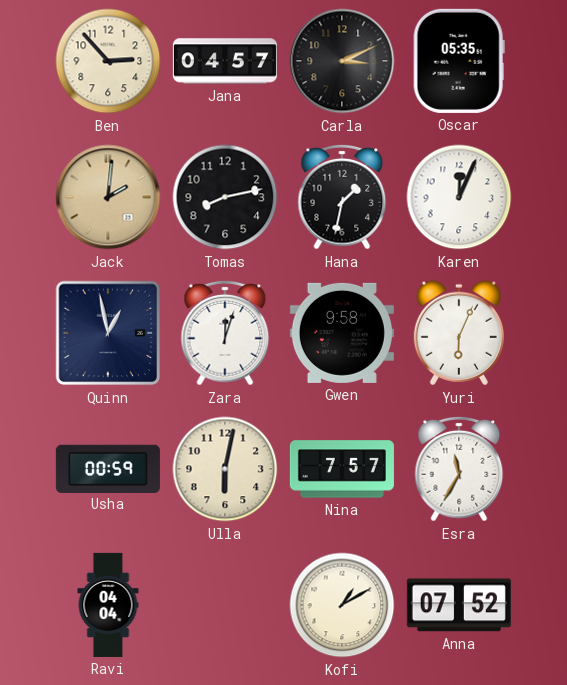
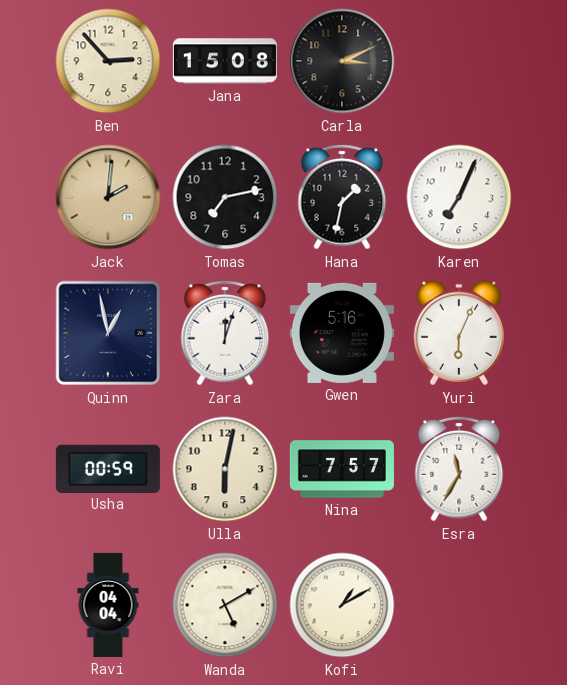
Jana: 04:57 -> 15:08 (225, 61)
Oscar: 05:35 -> none (459, 61)
Tomas: 8:13 -> 7:13 (225, 197)
Karen: 12:04 -> 7:04 (459, 197)
Gwen: 9:58 -> 5:16 (342, 333)
Wanda: none -> 5:10 (225, 605)
Anna: 07:52 -> none (459, 605)
